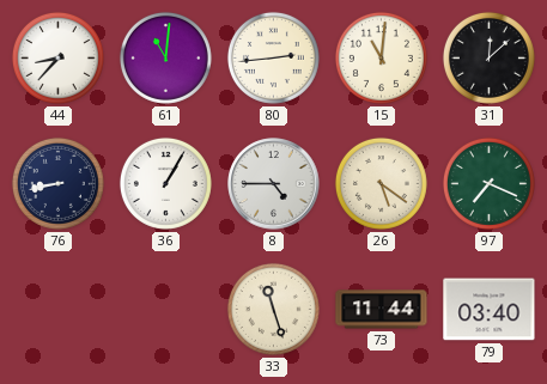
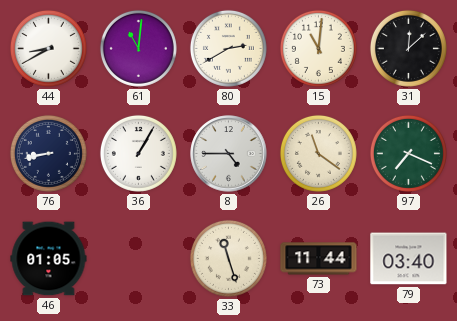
44: 8:37 -> 8:40 (48, 48)
80: 2:44 -> 2:40 (228, 48)
26: 5:21 -> 11:21 (318, 153)
46: none -> 01:05 (49, 259)
